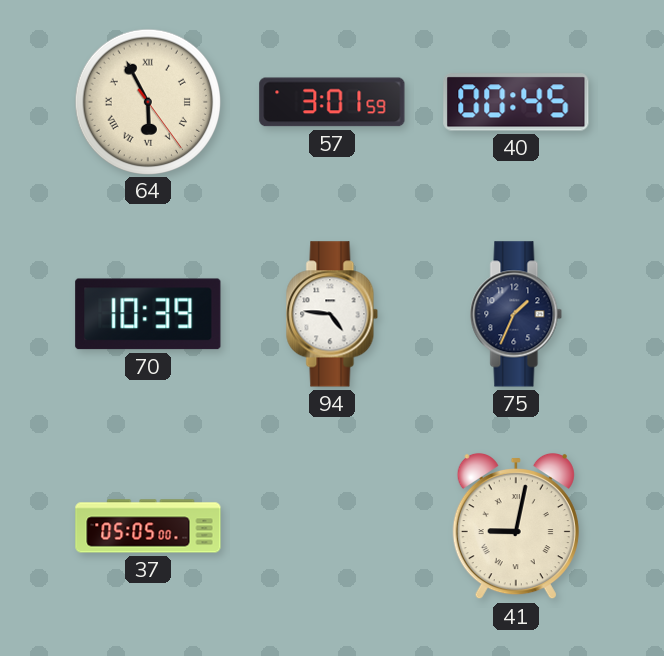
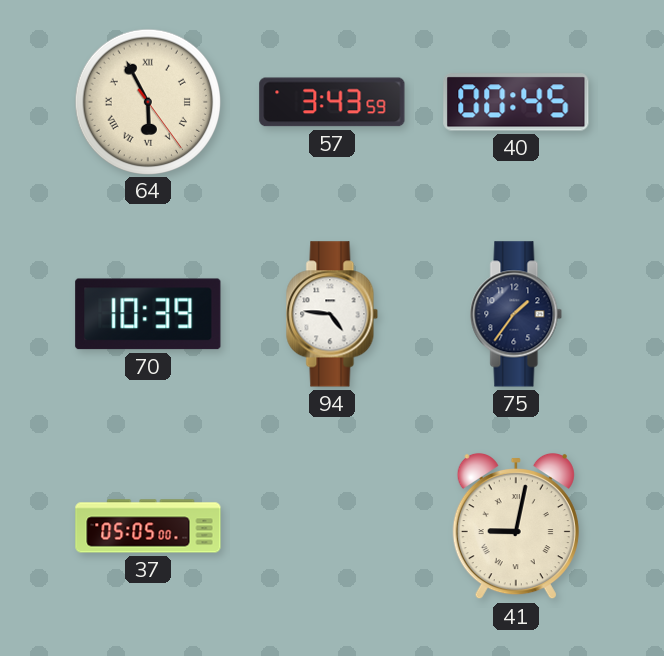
57: 3:01 -> 3:43 (332, 102)
75: 1:34 -> 1:36 (516, 314)
